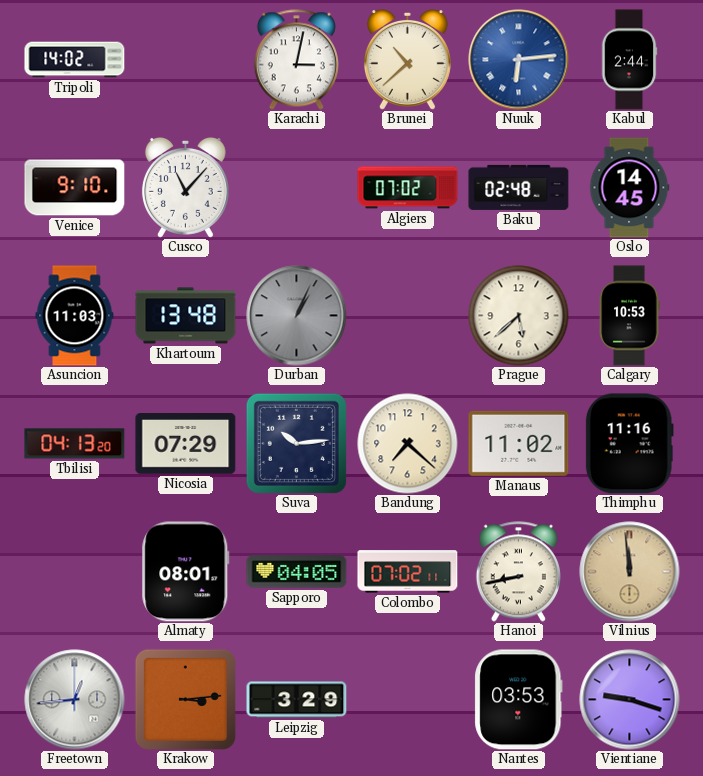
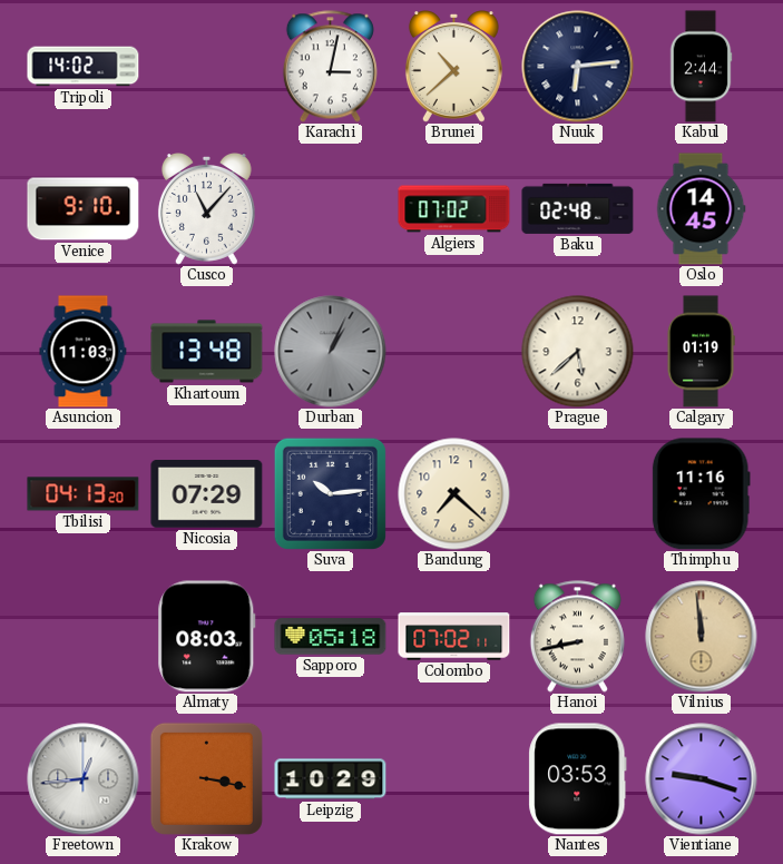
Nuuk dial: blue -> navy (578, 67)
Calgary: 10:53 -> 01:19 (701, 352)
Manaus: 11:02 -> none (519, 443)
Almaty: 08:01 -> 08:03 (207, 637)
Sapporo: 04:05 -> 05:18 (331, 637)
Krakow: 3:14 -> 3:17 (206, 778)
Leipzig: 3:29 -> 10:29 (331, 779)
